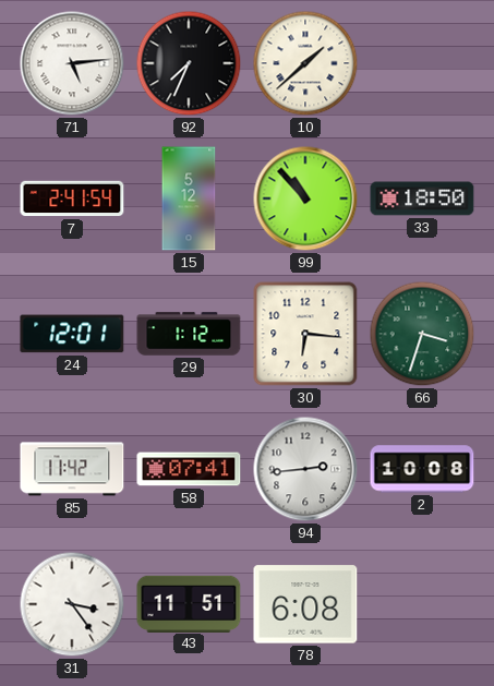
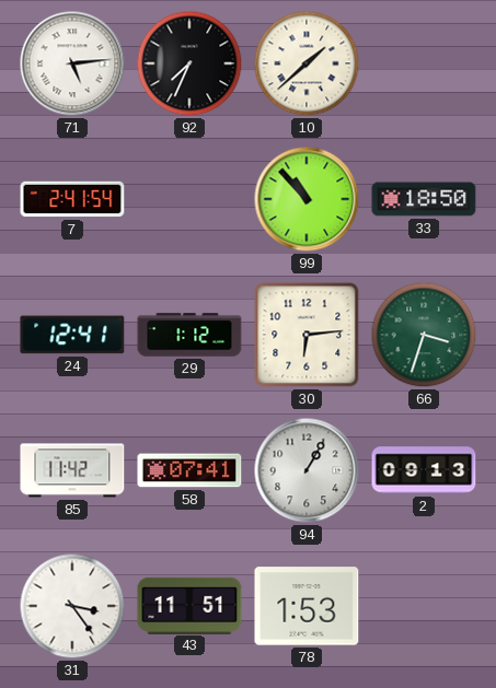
15: 5:12 -> none (189, 198)
24: 12:01 -> 12:41 (72, 335)
30: 6:16 -> 6:14 (307, 335)
94: 2:44 -> 1:05 (307, 470)
2: 10:08 -> 09:13 (424, 470)
78: 6:08 -> 1:53 (307, 606)
